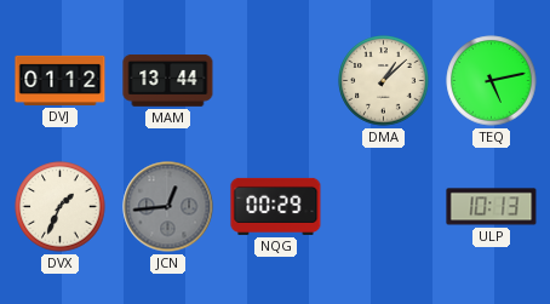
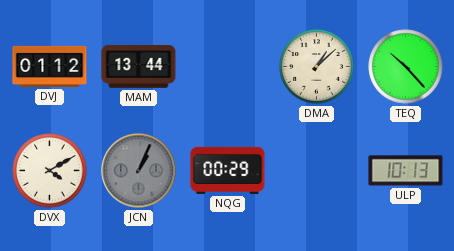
TEQ: 5:13 -> 10:23 (406, 67)
DVX: 1:34 -> 4:10 (50, 171)
JCN: 12:44 -> 1:04 (139, 171)
